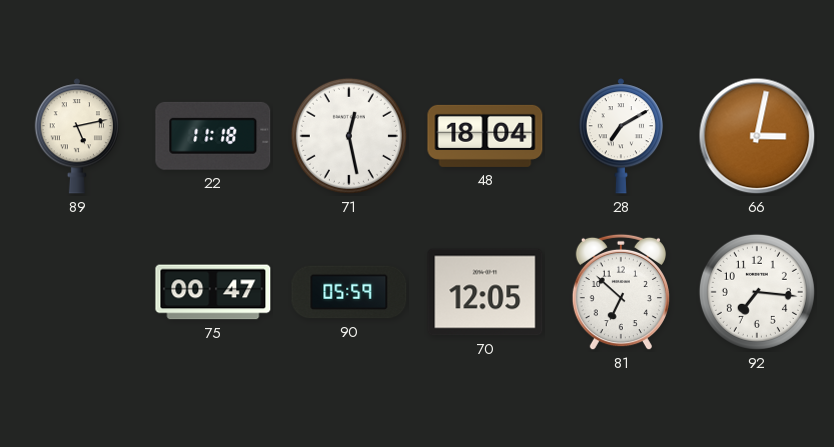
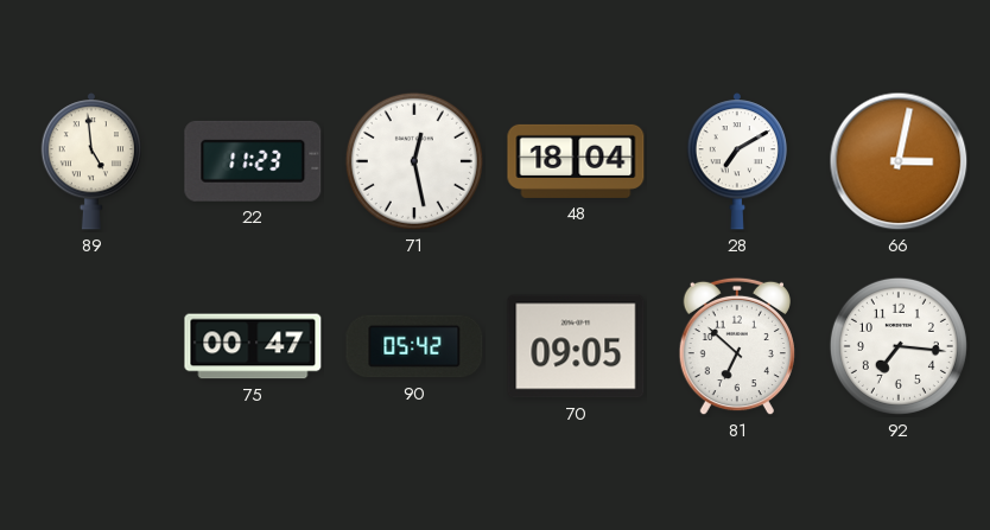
89: 5:13 -> 4:59 (91, 161)
22: 11:18 -> 11:23 (253, 161)
90: 05:59 -> 05:42 (414, 346)
70: 12:05 -> 09:05 (576, 346)
